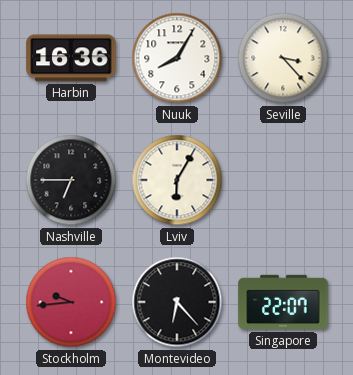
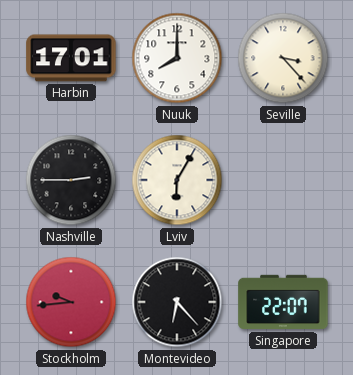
Harbin: 16:36 -> 17:01 (71, 58)
Nuuk: 8:05 -> 8:00 (177, 58)
Nashville: 6:45 -> 2:45 (71, 180)
